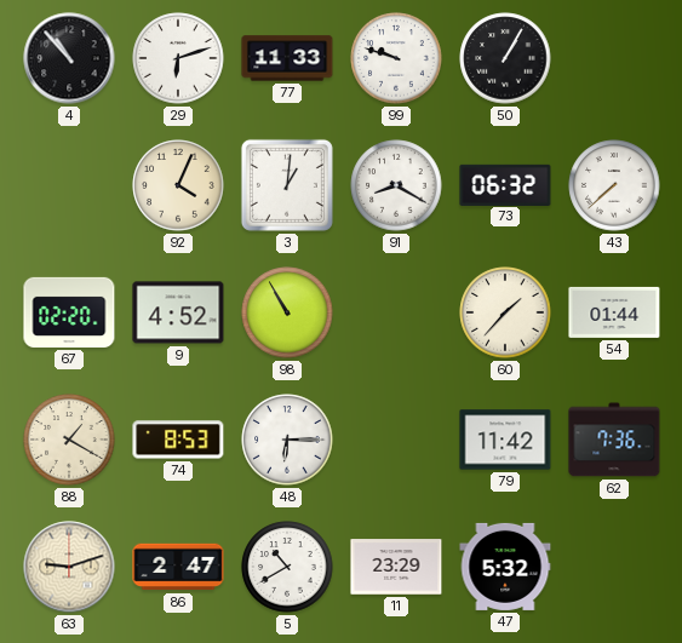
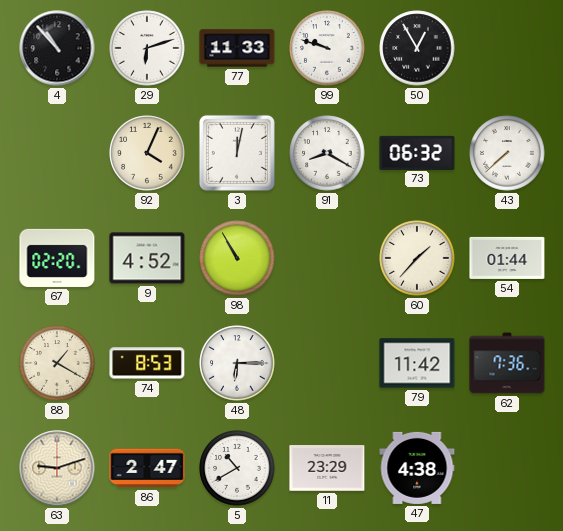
50: 1:05 -> 12:55 (417, 48)
3: 1:01 -> 12:02 (237, 153)
47: 5:32 -> 4:38 (417, 468)
